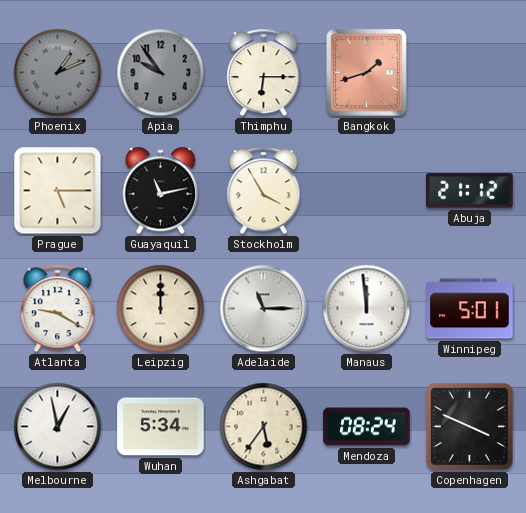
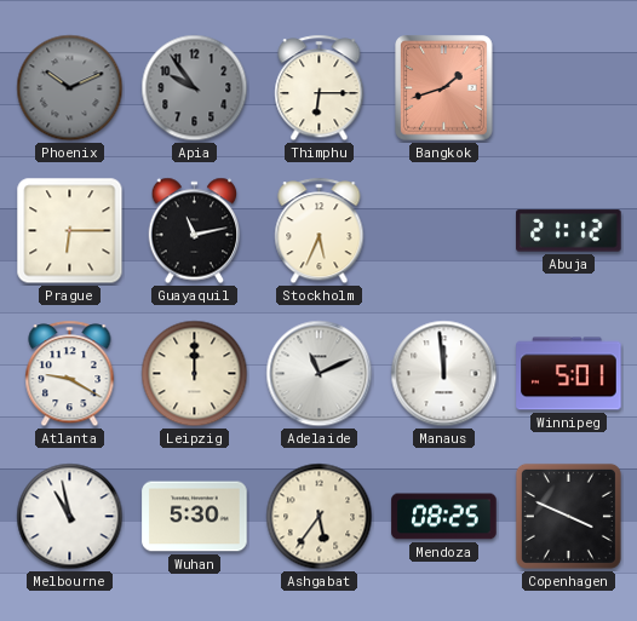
Phoenix: 1:11 -> 10:11 (70, 88)
Prague: 5:15 -> 6:15 (70, 231)
Stockholm: 3:55 -> 5:34 (320, 231)
Adelaide: 11:15 -> 11:11 (320, 374)
Melbourne: 12:58 -> 10:58 (70, 517)
Wuhan: 5:34 -> 5:30 (195, 517)
Mendoza: 08:24 -> 08:25 (444, 517)
